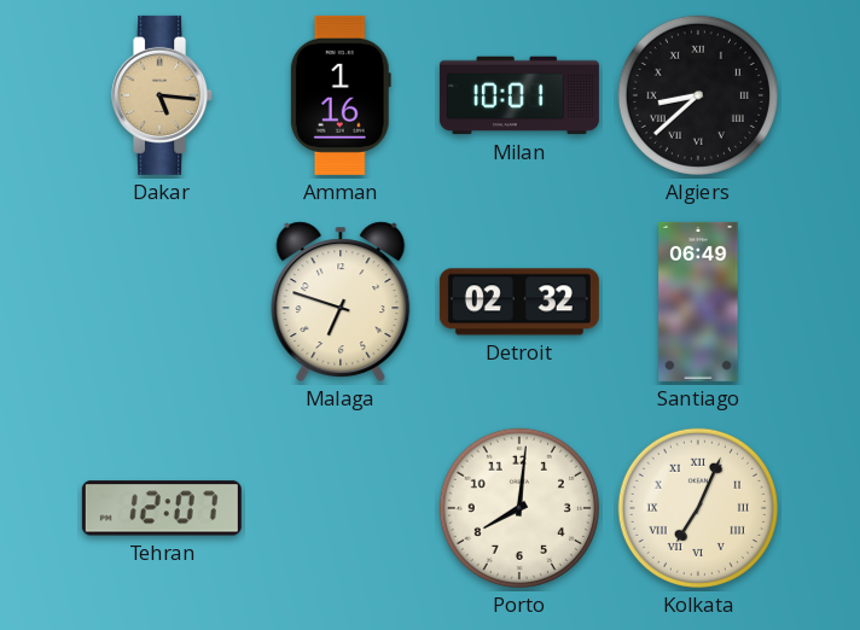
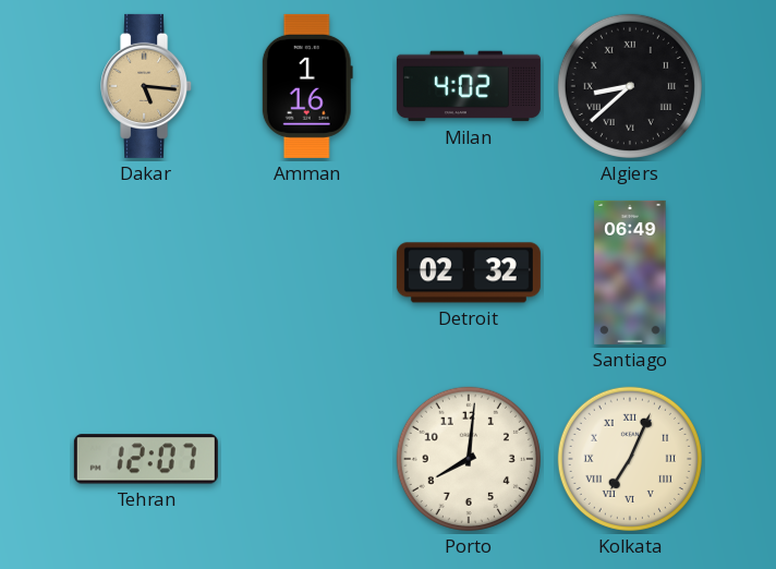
Milan: 10:01 -> 4:02 (469, 86)
Malaga: 6:48 -> none (341, 302)
